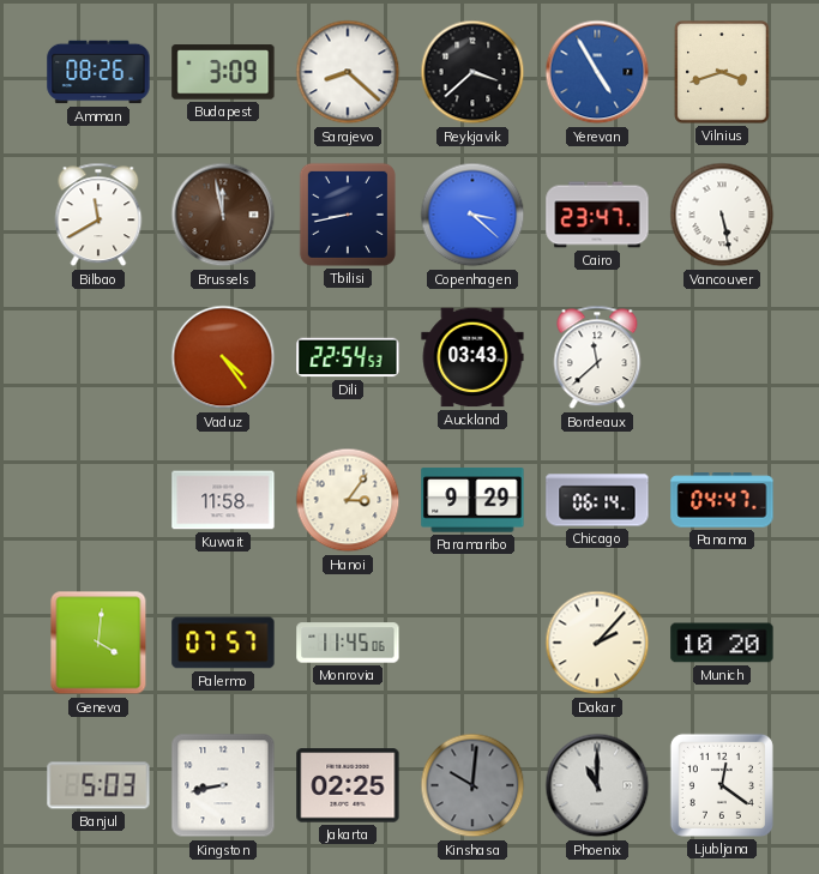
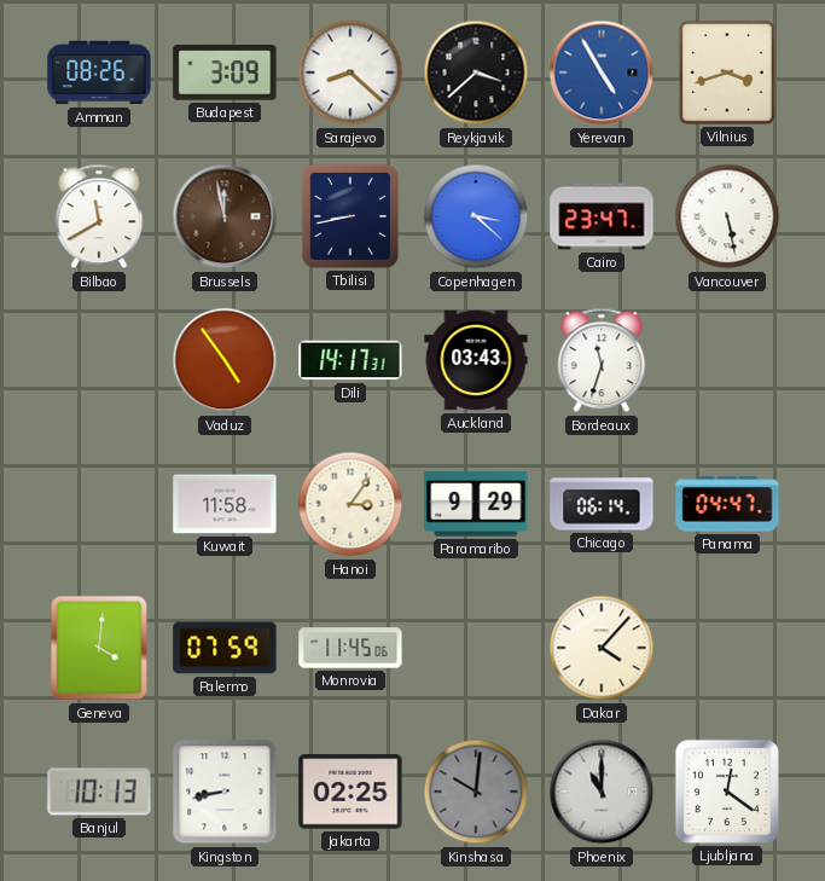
Vaduz: 4:24 -> 4:54 (225, 360)
Dili: 22:54 -> 14:17 (350, 360)
Bordeaux: 11:38 -> 11:33 (602, 360)
Palermo: 07:57 -> 07:59 (225, 648)
Dakar: 2:07 -> 4:07 (602, 648)
Munich: 10:20 -> none (722, 643)
Banjul: 5:03 -> 10:13 (99, 792)
